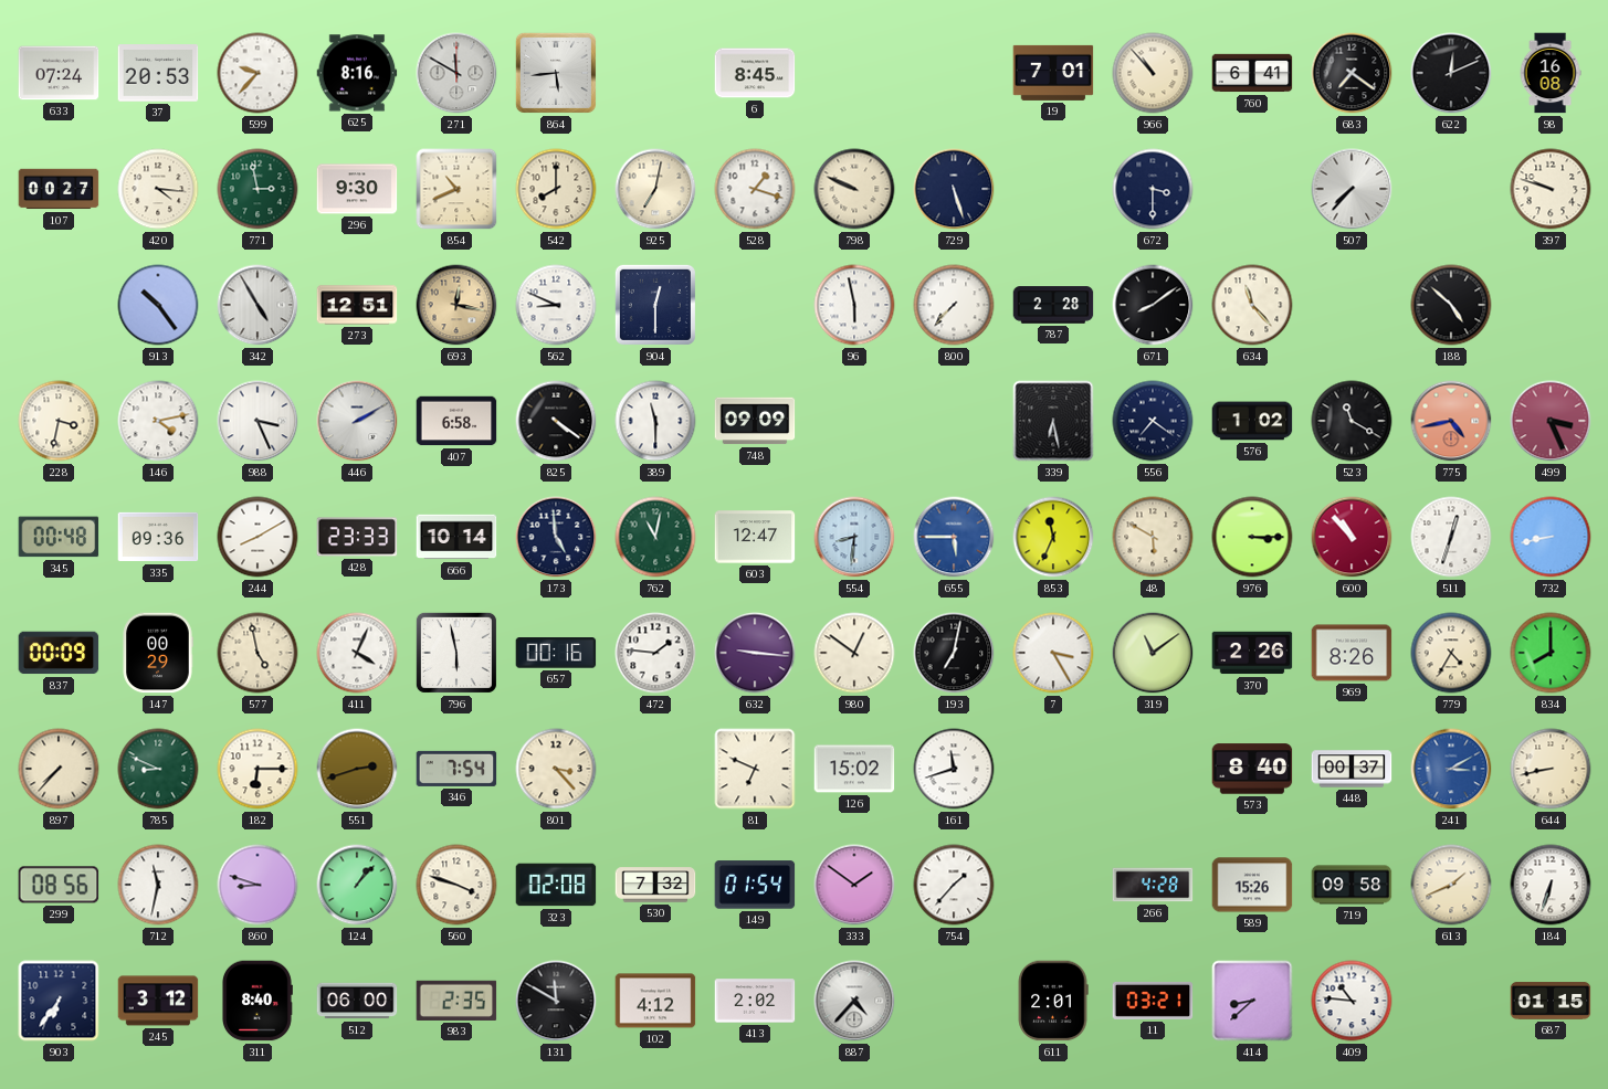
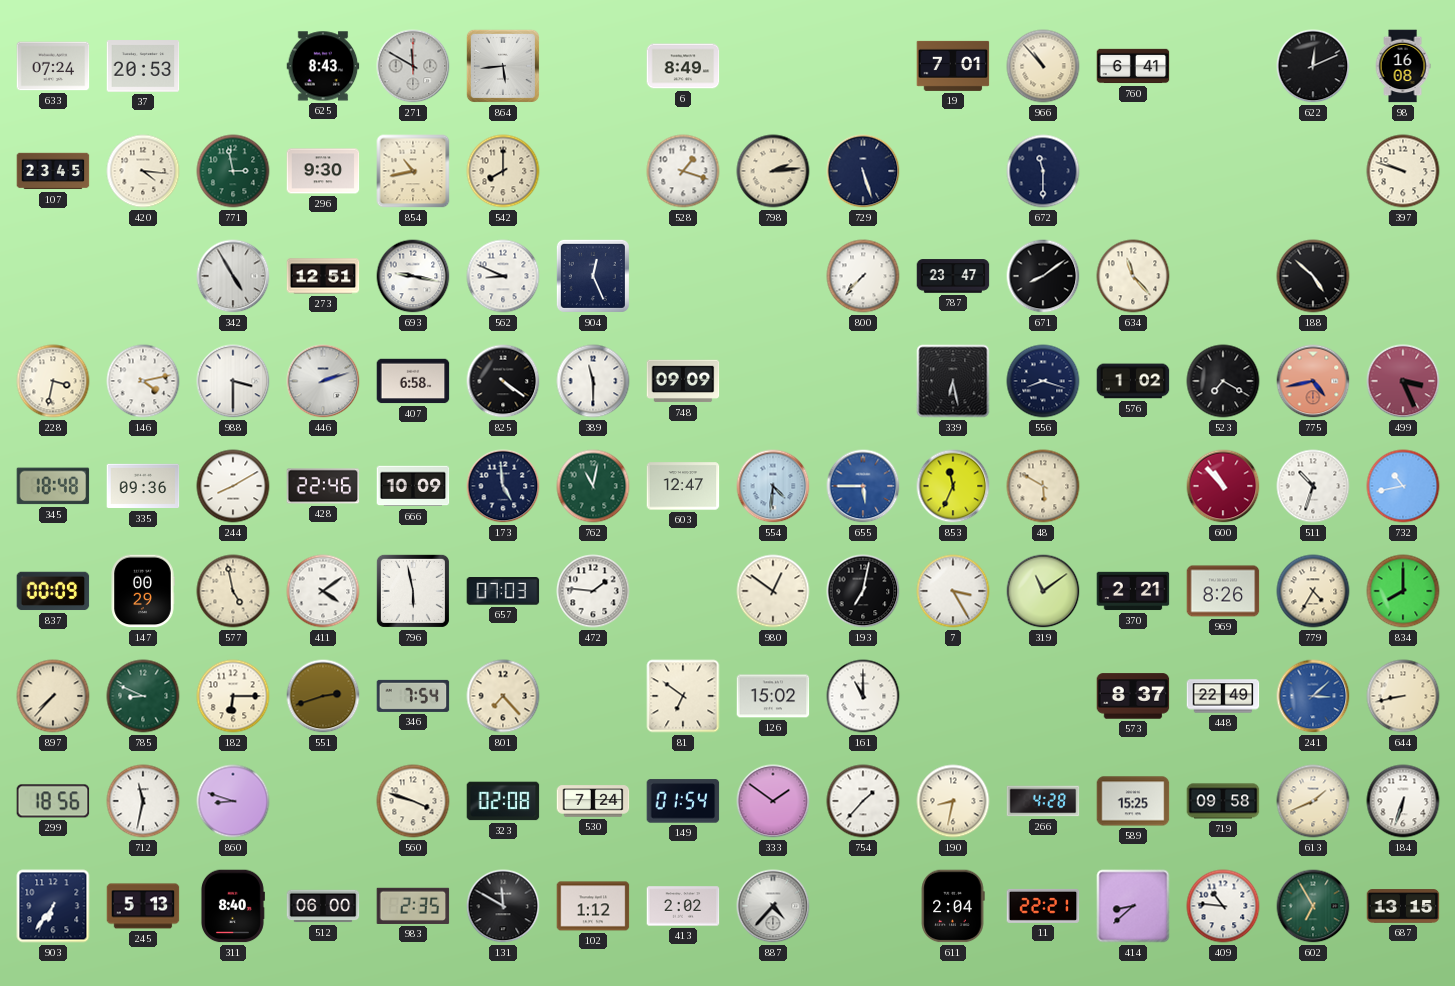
599: 9:37 -> none (258, 73)
625: 8:16 -> 8:43 (323, 66)
6: 8:45 -> 8:49 (683, 66)
683: 7:21 -> none (1352, 73)
107: 00:27 -> 23:45 (53, 171)
854: 10:41 -> 10:43 (413, 171)
925: 7:02 -> none (655, 189)
798: 9:49 -> 2:14 (773, 171)
672: 3:30 -> 11:30 (1043, 171)
507: 7:37 -> none (1352, 189)
913: 10:24 -> none (158, 305)
693: 12:17 -> 9:17 (413, 276)
693 dial: champagne -> white (413, 276)
904: 12:30 -> 12:26 (593, 276)
96: 5:58 -> none (854, 305)
787: 2:28 -> 23:47 (953, 276)
988: 3:26 -> 3:30 (233, 381)
446: 2:10 -> 2:12 (323, 381)
556: 7:21 -> 8:18 (1043, 381)
523: 11:20 -> 7:20 (1223, 381)
345: 00:48 -> 18:48 (53, 486)
428: 23:33 -> 22:46 (323, 486)
666: 10:14 -> 10:09 (413, 486)
554: 8:31 -> 4:31 (773, 486)
976: 3:15 -> none (1252, 537)
511: 12:33 -> 10:33 (1313, 486)
732: 8:43 -> 10:43 (1403, 486)
411: 4:04 -> 4:09 (323, 591)
657: 00:16 -> 07:03 (503, 591)
632: 9:16 -> none (755, 653)
370: 2:26 -> 2:21 (1133, 591)
801: 3:23 -> 7:23 (503, 696)
81: 6:49 -> 6:51 (683, 696)
161: 11:42 -> 11:00 (863, 696)
573: 8:40 -> 8:37 (1133, 696)
448: 00:37 -> 22:49 (1223, 696)
241: 3:10 -> 3:08 (1313, 696)
299: 08:56 -> 18:56 (53, 801)
124: 1:07 -> none (357, 885)
530: 7:32 -> 7:24 (593, 801)
190: none -> 8:32 (953, 801)
589: 15:26 -> 15:25 (1133, 801)
245: 3:12 -> 5:13 (143, 906)
102: 4:12 -> 1:12 (593, 906)
611: 2:01 -> 2:04 (953, 906)
11: 03:21 -> 22:21 (1043, 906)
602: none -> 6:55 (1313, 906)
687: 01:15 -> 13:15 (1403, 906)
